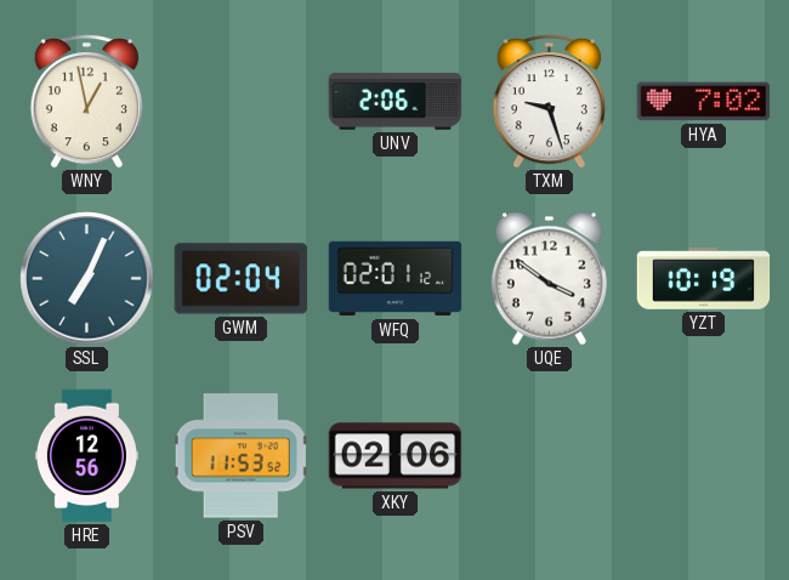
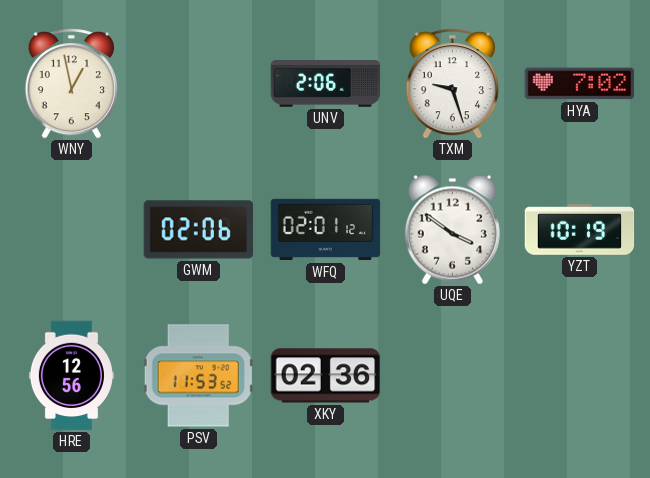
SSL: 7:04 -> none (87, 279)
GWM: 02:04 -> 02:06 (199, 230)
XKY: 02:06 -> 02:36 (326, 376)
